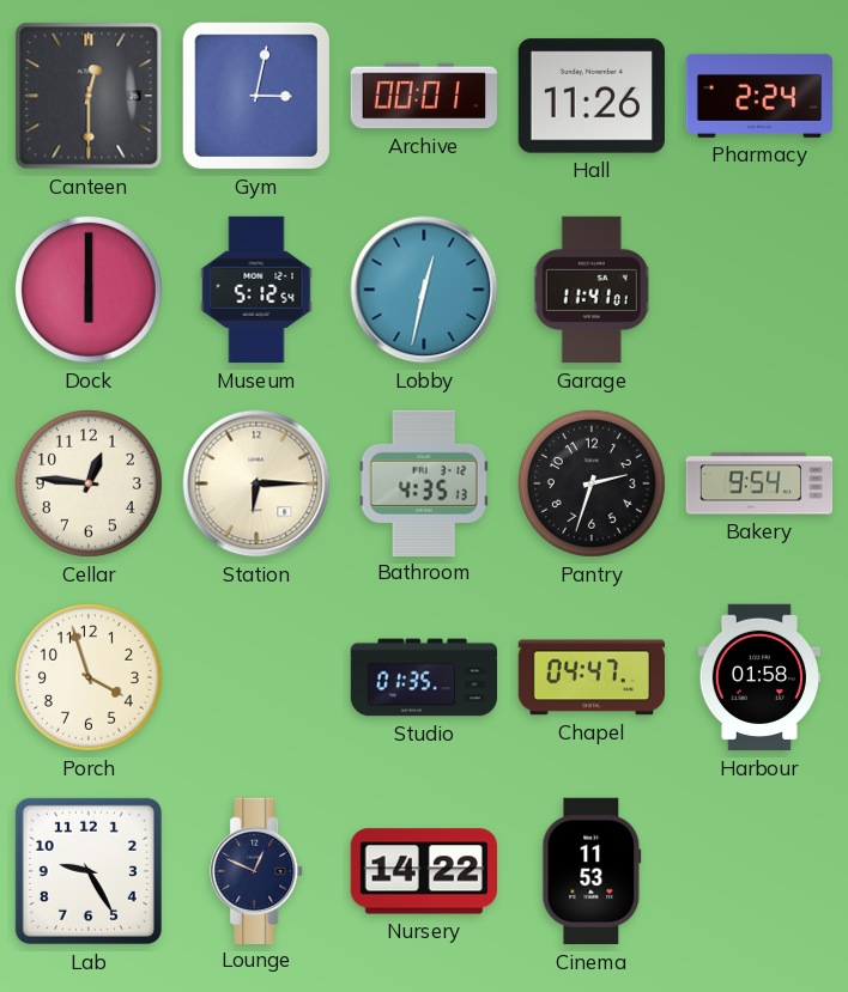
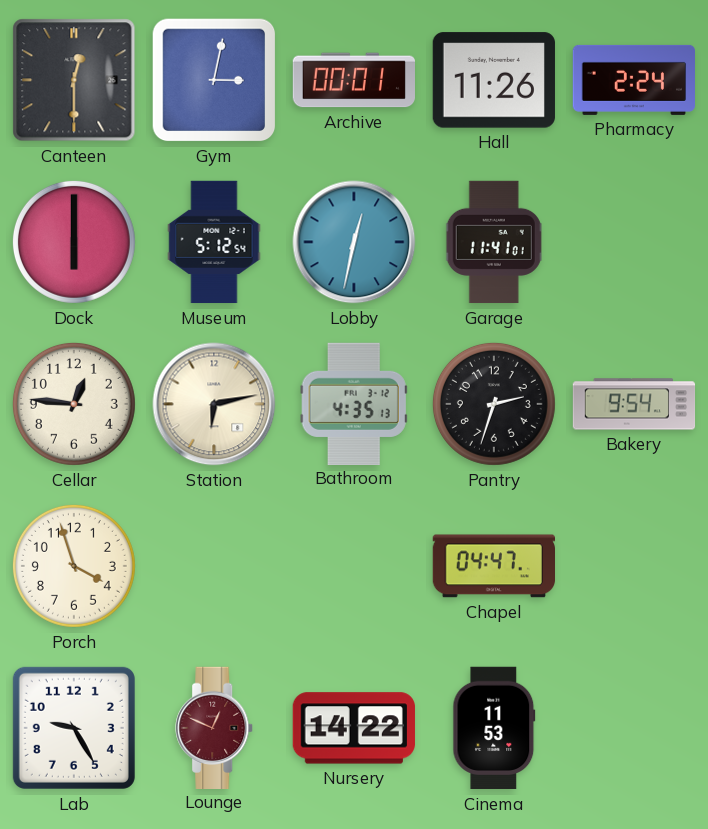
Station: 6:15 -> 6:13 (214, 404)
Studio: 01:35 -> none (424, 677)
Harbour: 01:58 -> none (758, 677)
Lounge dial: navy -> burgundy (215, 727)
